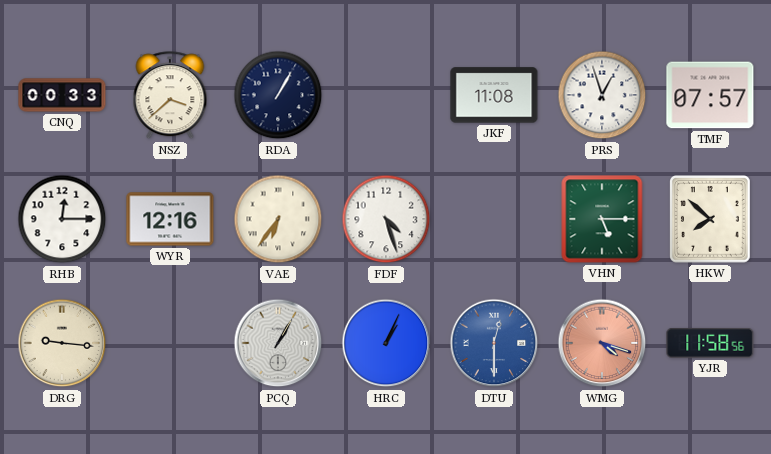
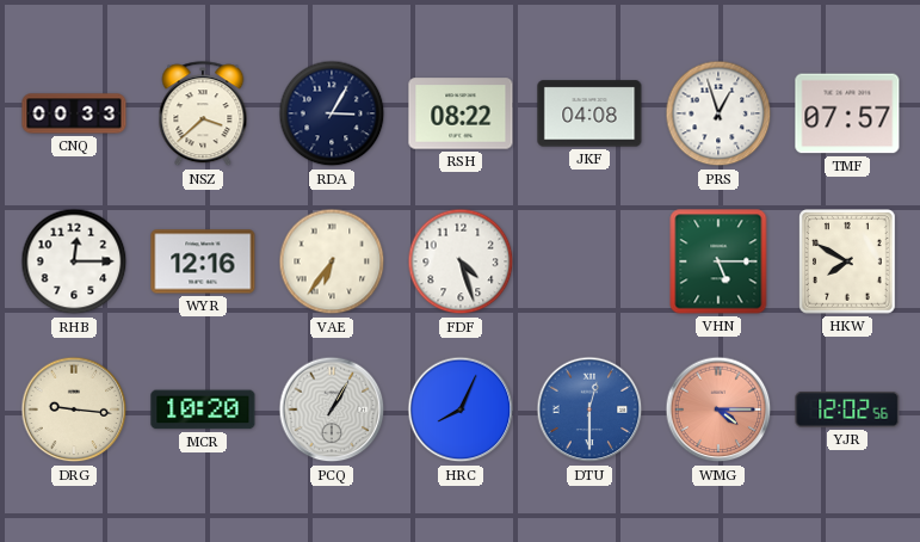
RDA: 1:05 -> 3:05 (332, 113)
RSH: none -> 08:22 (461, 113)
JKF: 11:08 -> 04:08 (589, 113)
HKW: 7:52 -> 7:50 (848, 263)
MCR: none -> 10:20 (203, 409)
HRC: 1:04 -> 8:04 (461, 409)
WMG: 4:18 -> 4:15 (718, 409)
YJR: 11:58 -> 12:02 (847, 411)
